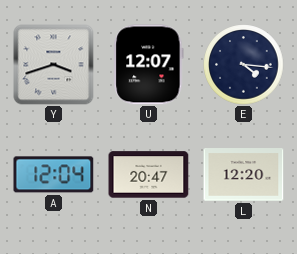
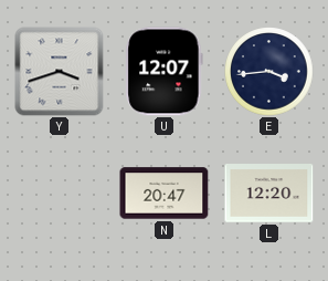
E: 4:16 -> 3:44 (269, 72)
A: 12:04 -> none (54, 175)
